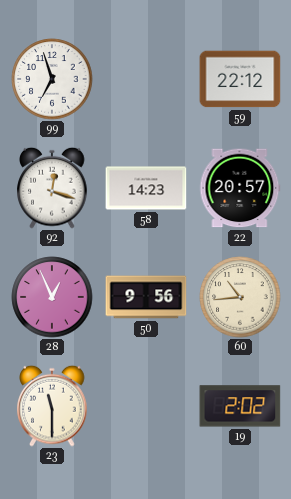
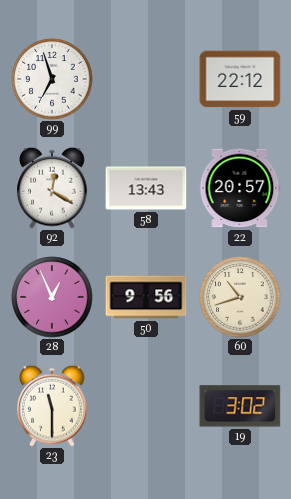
92: 12:18 -> 12:20 (52, 188)
58: 14:23 -> 13:43 (146, 188)
60: 10:44 -> 10:42 (240, 297)
19: 2:02 -> 3:02 (240, 406)
